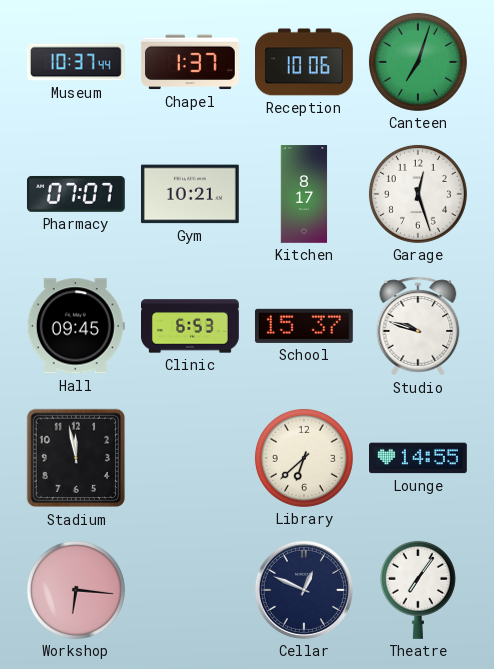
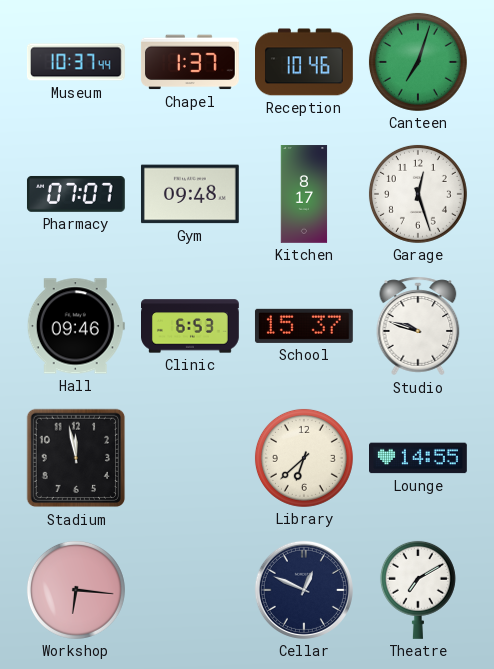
Reception: 10:06 -> 10:46 (305, 62)
Gym: 10:21 -> 09:48 (190, 194)
Hall: 09:45 -> 09:46 (76, 326)
Theatre: 7:06 -> 7:10 (418, 590)
